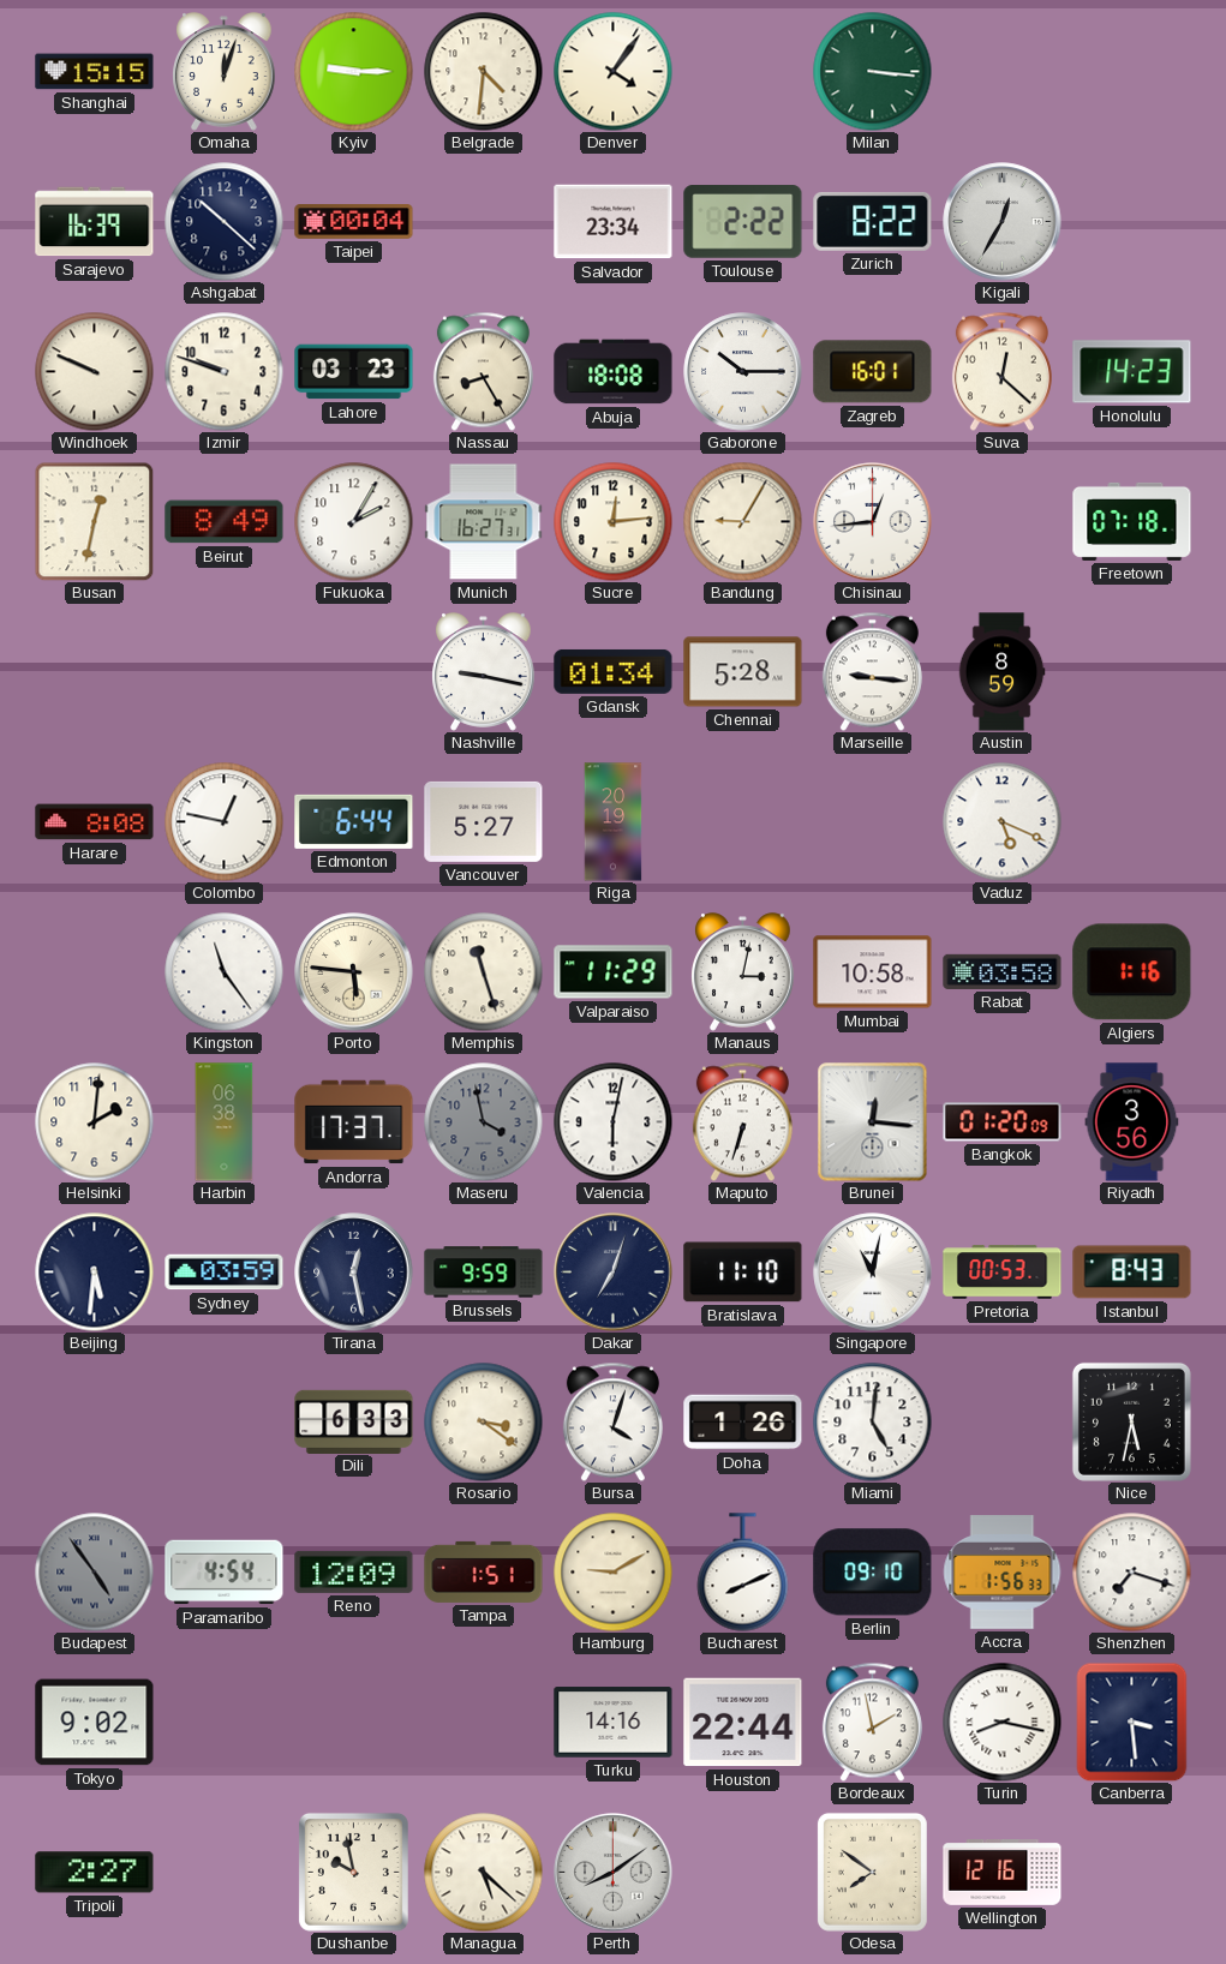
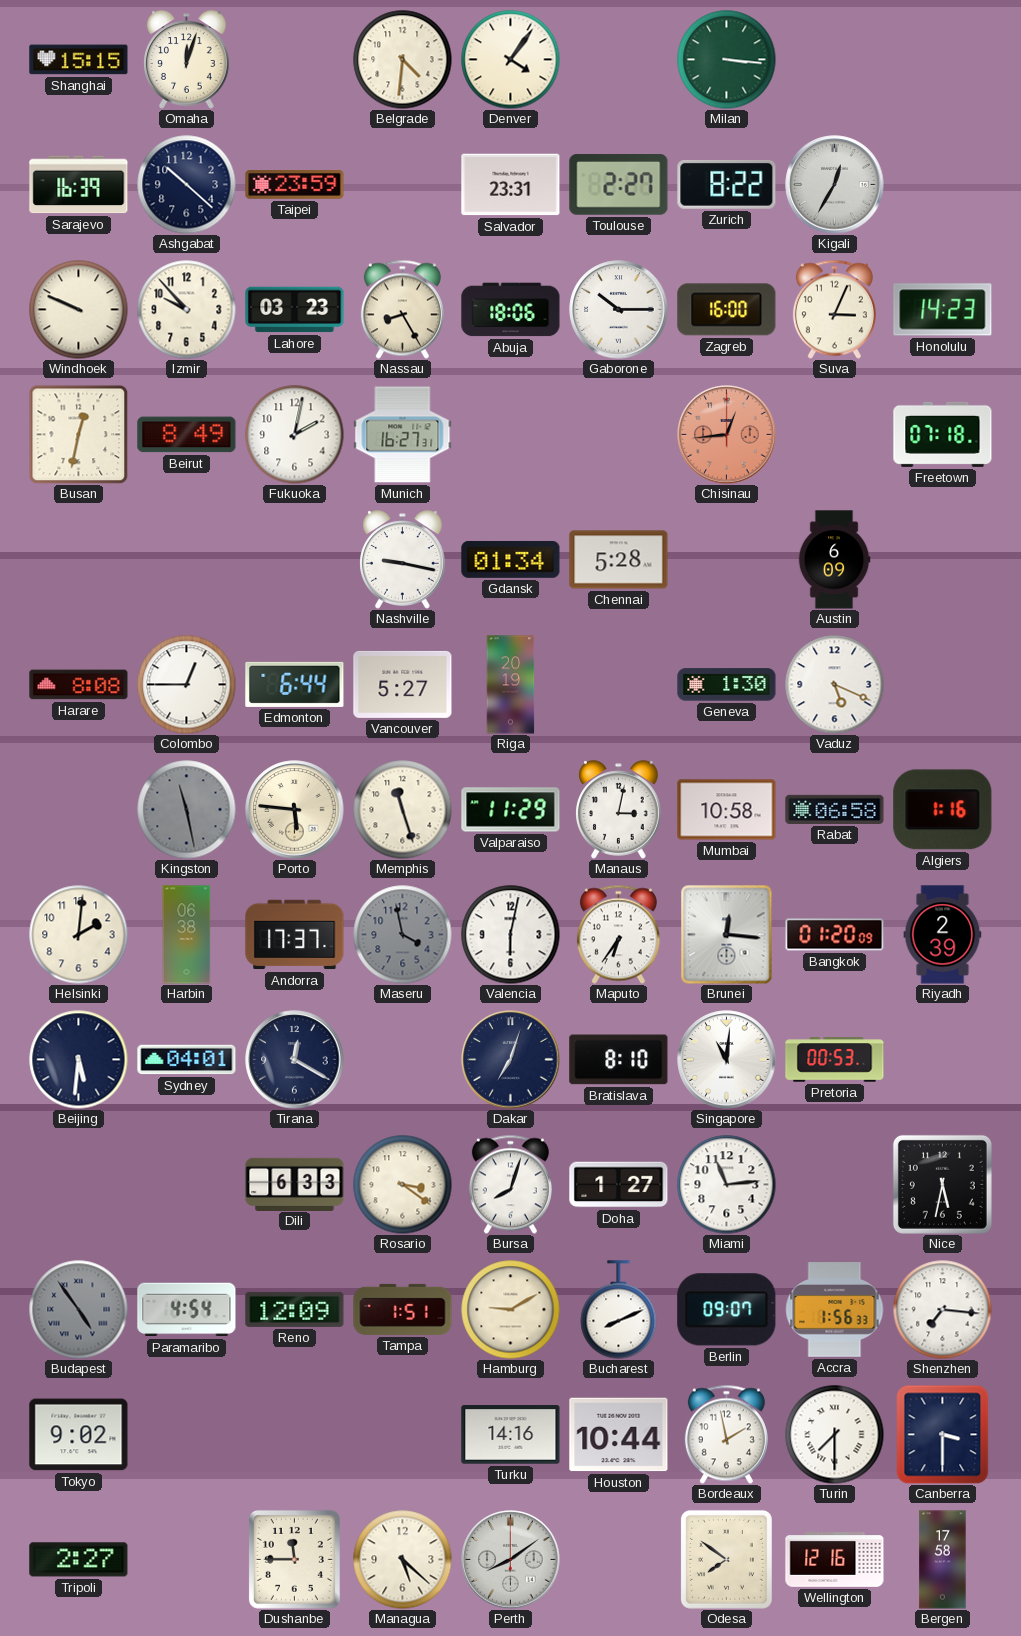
Kyiv: 9:15 -> none (354, 72)
Taipei: 00:04 -> 23:59 (295, 185)
Salvador: 23:34 -> 23:31 (511, 185)
Toulouse: 2:22 -> 2:27 (619, 185)
Izmir: 9:48 -> 9:53 (187, 310)
Abuja: 18:08 -> 18:06 (511, 310)
Zagreb: 16:01 -> 16:00 (727, 310)
Suva: 12:22 -> 3:04 (834, 309)
Fukuoka: 2:05 -> 2:02 (295, 435)
Sucre: 12:14 -> none (614, 522)
Bandung: 9:05 -> none (743, 522)
Chisinau dial: white -> salmon (727, 435)
Marseille: 9:16 -> none (872, 671)
Austin: 8:59 -> 6:09 (834, 560)
Colombo: 12:47 -> 12:45 (187, 685)
Geneva: none -> 1:30 (727, 685)
Kingston: 11:24 -> 11:28 (187, 810)
Kingston dial: white -> grey (187, 810)
Rabat: 03:58 -> 06:58 (835, 809)
Maputo: 6:33 -> 6:36 (618, 934)
Riyadh: 3:56 -> 2:39 (943, 935)
Sydney: 03:59 -> 04:01 (187, 1060)
Tirana: 12:28 -> 12:20 (295, 1060)
Brussels: 9:59 -> none (484, 1273)
Bratislava: 11:10 -> 8:10 (619, 1060)
Singapore: 11:02 -> 11:01 (727, 1060)
Istanbul: 8:43 -> none (1132, 1273)
Bursa: 4:03 -> 8:03 (510, 1184)
Doha: 1:26 -> 1:27 (619, 1185)
Miami: 5:01 -> 11:14 (727, 1185)
Berlin: 09:10 -> 09:07 (727, 1310)
Shenzhen: 7:18 -> 7:16 (943, 1310)
Houston: 22:44 -> 10:44 (619, 1435)
Turin: 8:17 -> 7:30 (835, 1435)
Canberra: 3:29 -> 3:30 (943, 1434)
Dushanbe: 9:58 -> 11:45 (294, 1559)
Bergen: none -> 17:58 (943, 1560)
